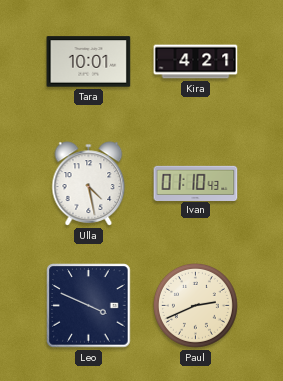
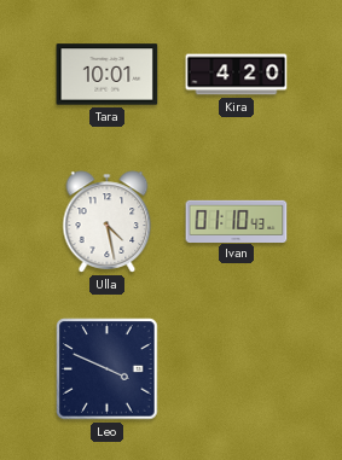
Kira: 4:21 -> 4:20 (237, 75)
Paul: 2:41 -> none (195, 305)
